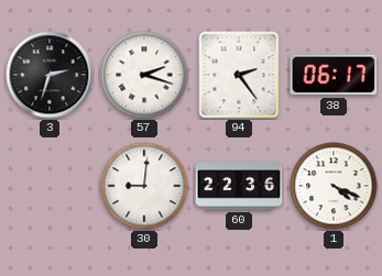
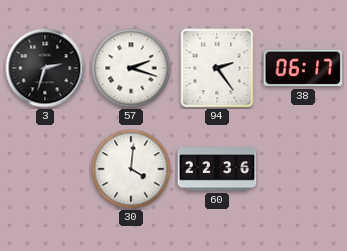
30: 9:01 -> 4:01 (131, 169)
1: 4:19 -> none (334, 186)
